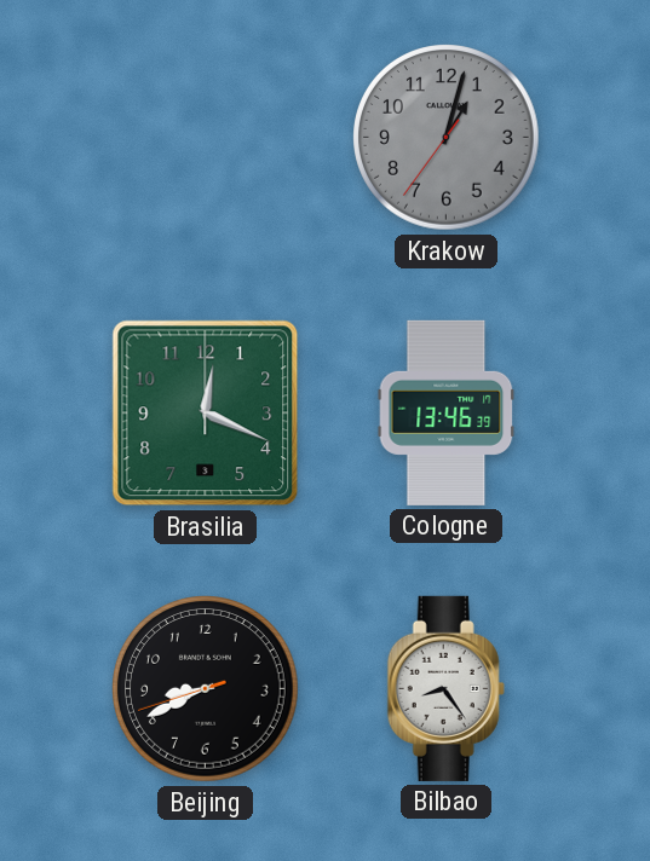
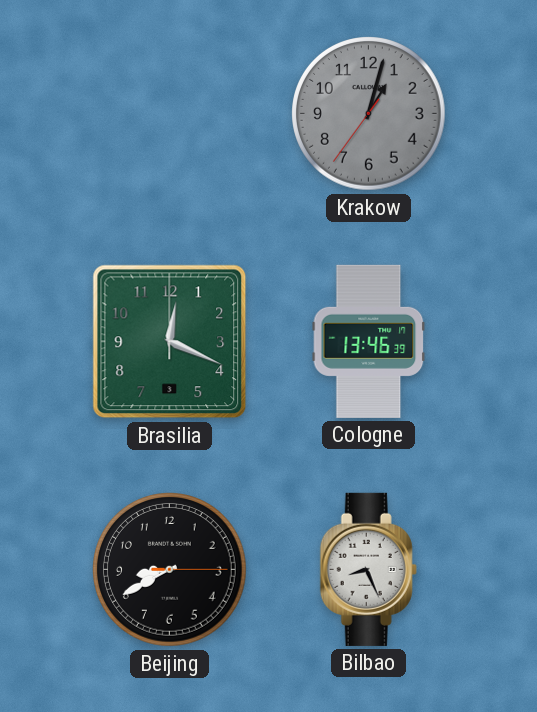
Beijing: 8:40:42 -> 8:40:15 (170, 570)
Bilbao: 8:24 -> 8:26 (368, 569)
